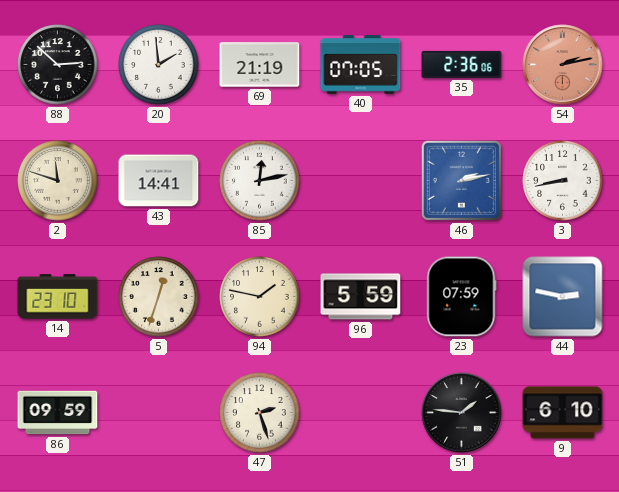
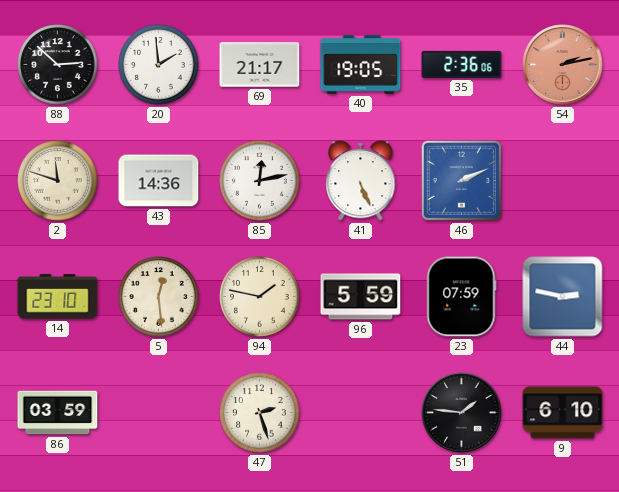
69: 21:19 -> 21:17 (260, 65)
40: 07:05 -> 19:05 (361, 65)
43: 14:41 -> 14:36 (159, 181)
41: none -> 5:26 (361, 181)
46: 2:13 -> 2:11 (461, 180)
3: 8:43 -> none (563, 181)
5: 12:33 -> 12:29 (159, 297)
86: 09:59 -> 03:59 (58, 413)
